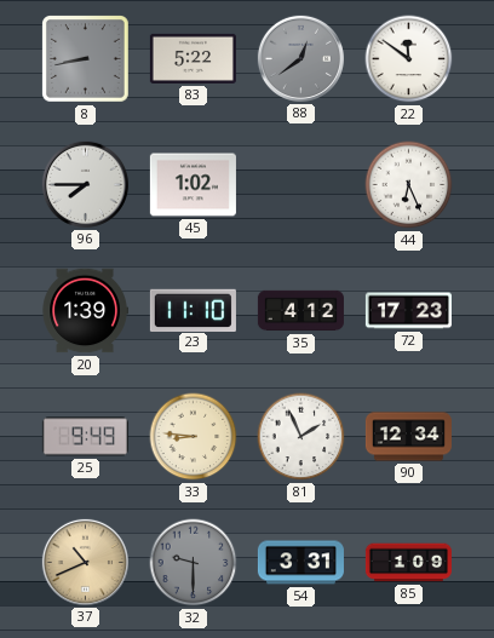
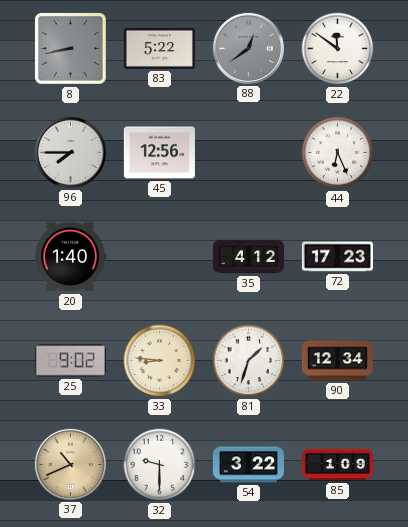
45: 1:02 -> 12:56 (159, 153)
20: 1:39 -> 1:40 (70, 257)
23: 11:10 -> none (193, 310)
25: 9:49 -> 9:02 (70, 361)
81: 1:56 -> 1:33 (249, 361)
32 dial: grey -> white (160, 465)
54: 3:31 -> 3:22 (248, 465)
